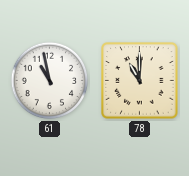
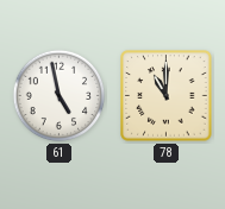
61: 10:58 -> 4:58 (60, 96)
